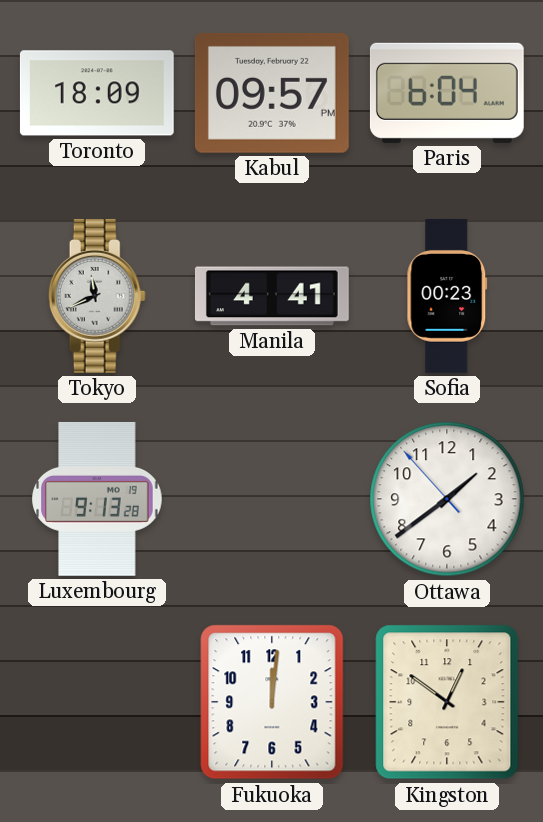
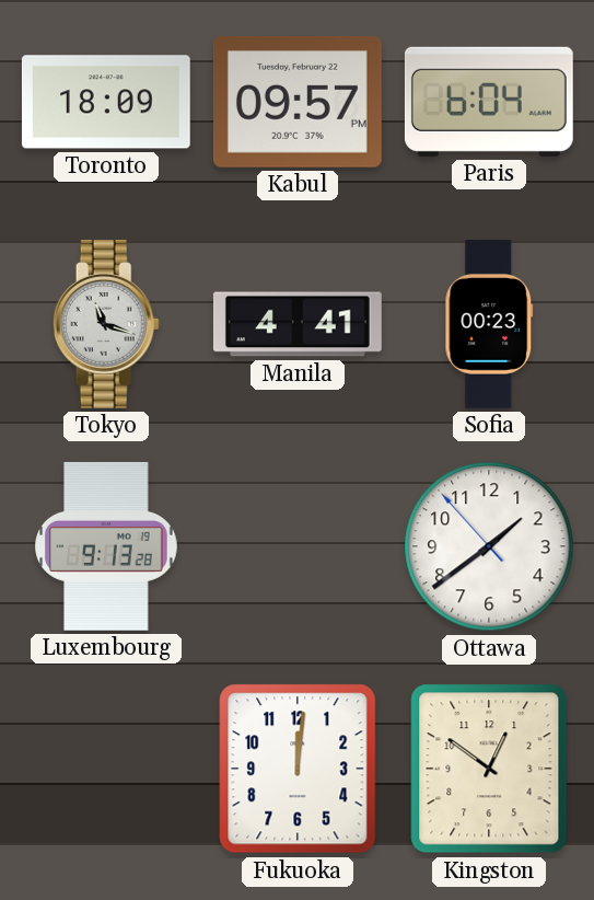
Tokyo: 11:41 -> 11:18 (106, 324)
